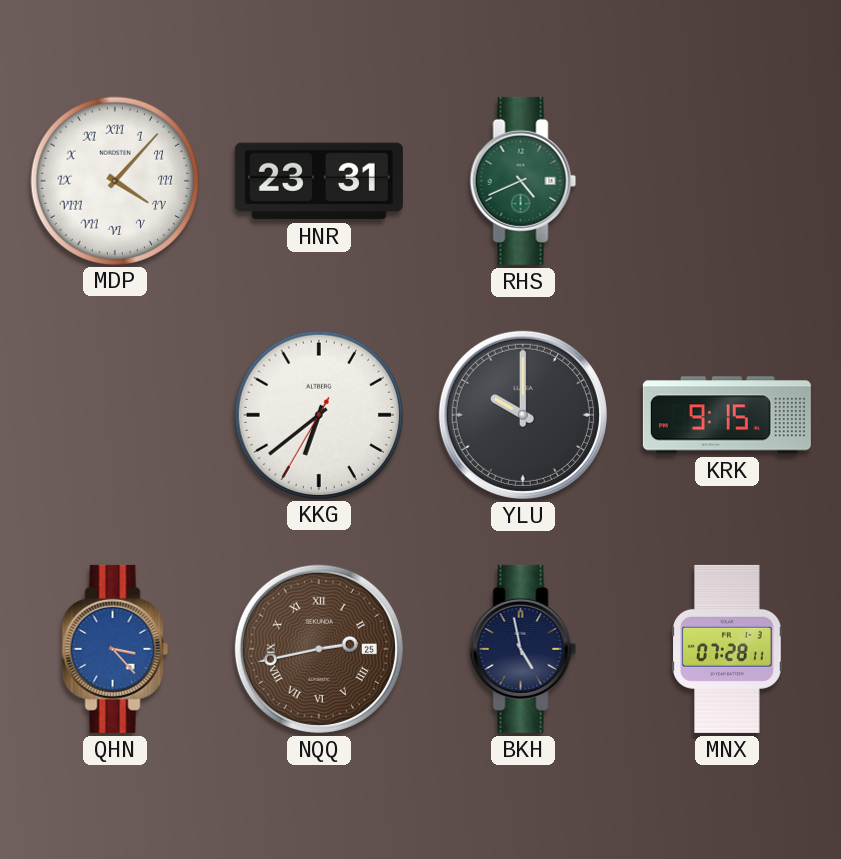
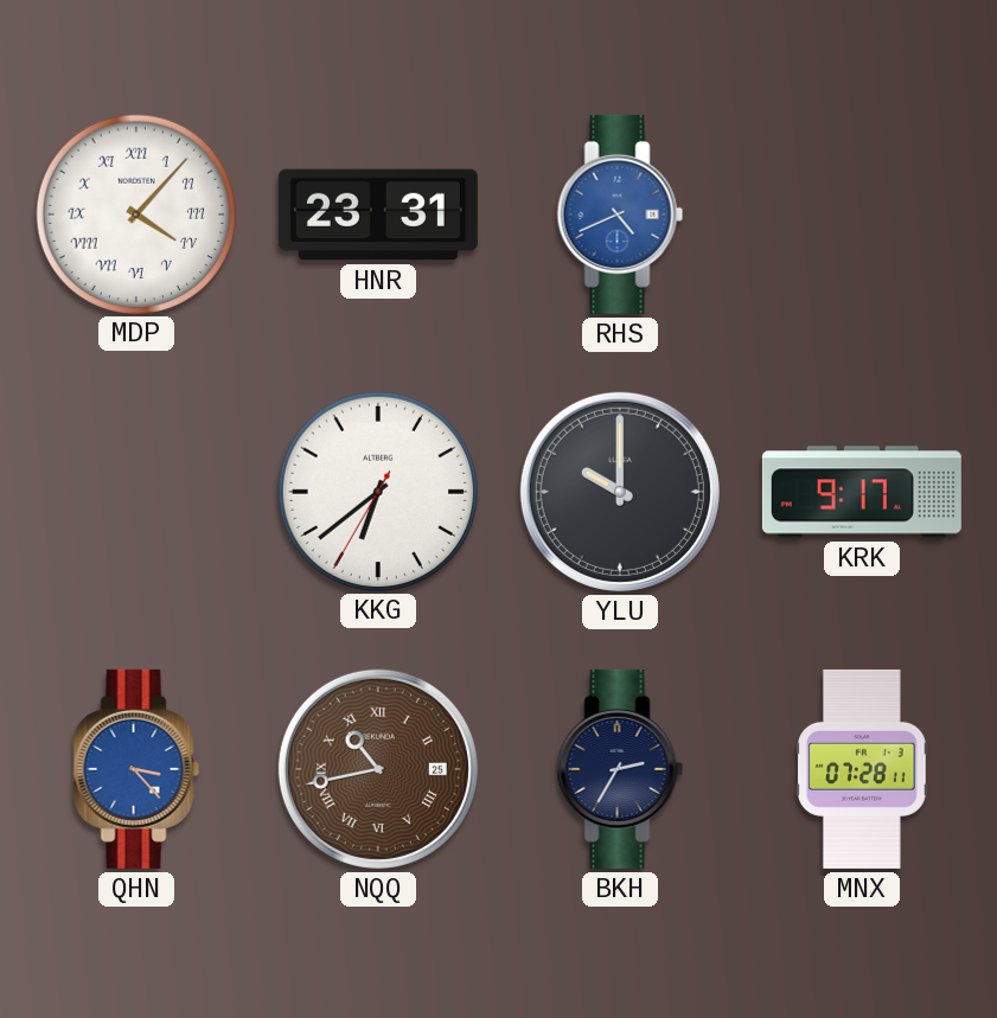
RHS dial: green -> blue (620, 215)
KRK: 9:15 -> 9:17 (862, 492)
NQQ: 2:43 -> 10:43 (378, 769)
BKH: 4:58 -> 2:35 (620, 769)
